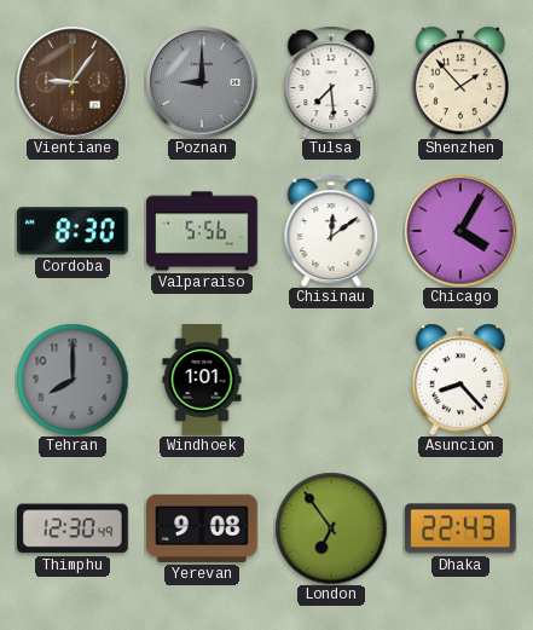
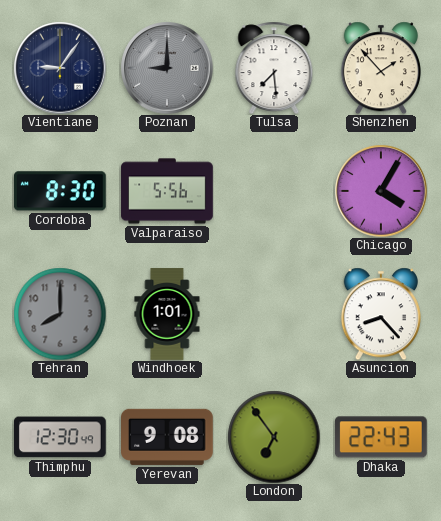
Vientiane dial: brown -> navy (60, 68)
Chisinau: 12:09 -> none (331, 231)
